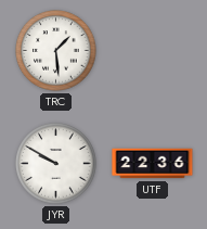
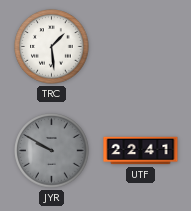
JYR dial: white -> grey (52, 151)
UTF: 22:36 -> 22:41 (141, 151)
